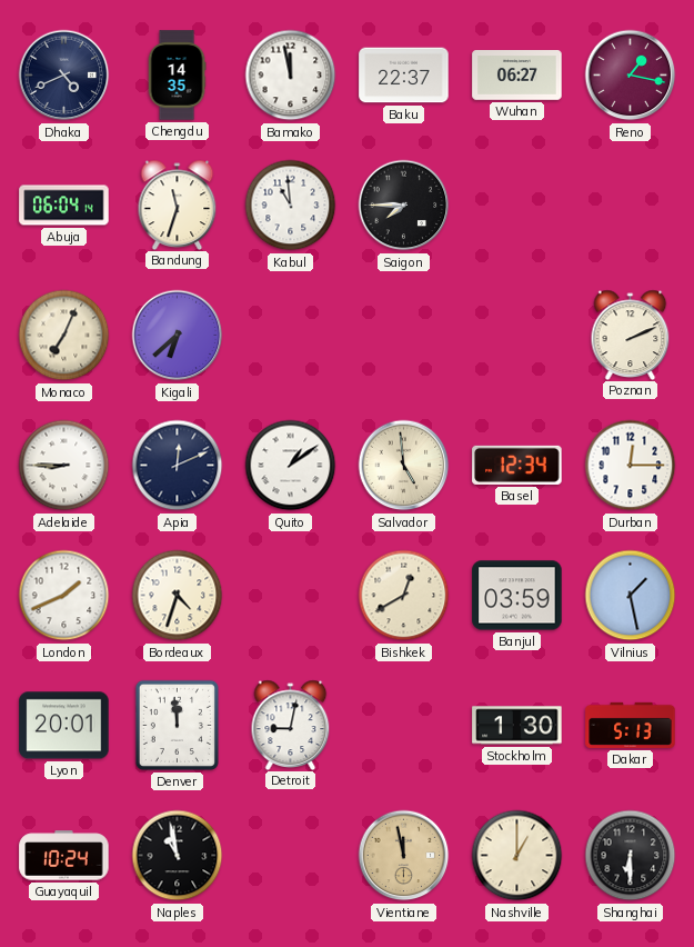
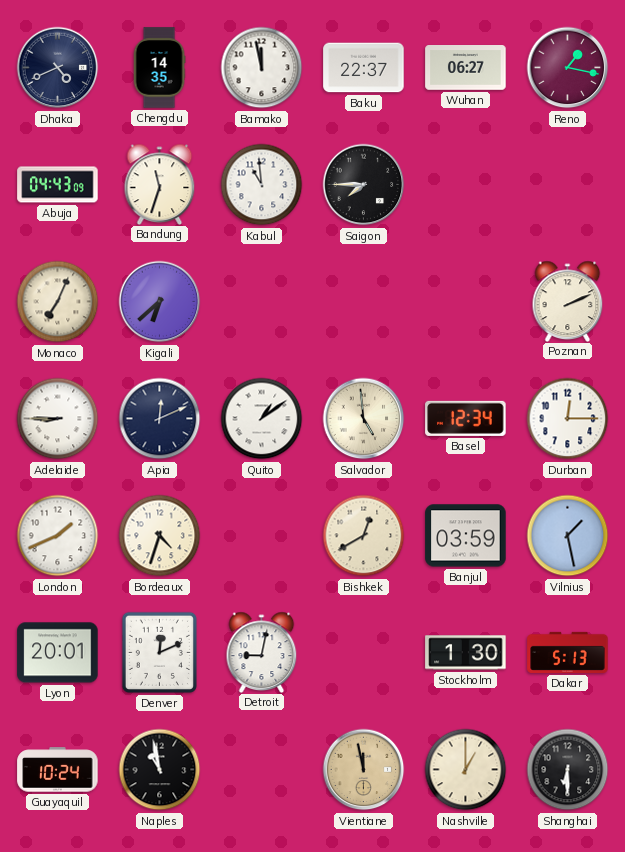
Abuja: 06:04 -> 04:43 (58, 185)
Denver: 11:59 -> 12:11 (159, 652)
